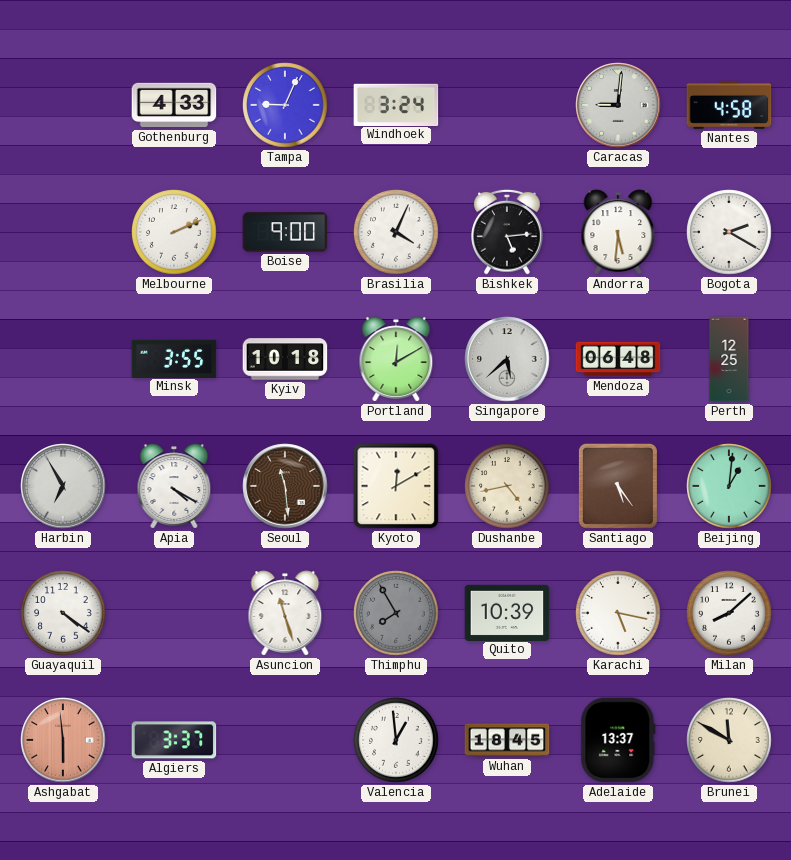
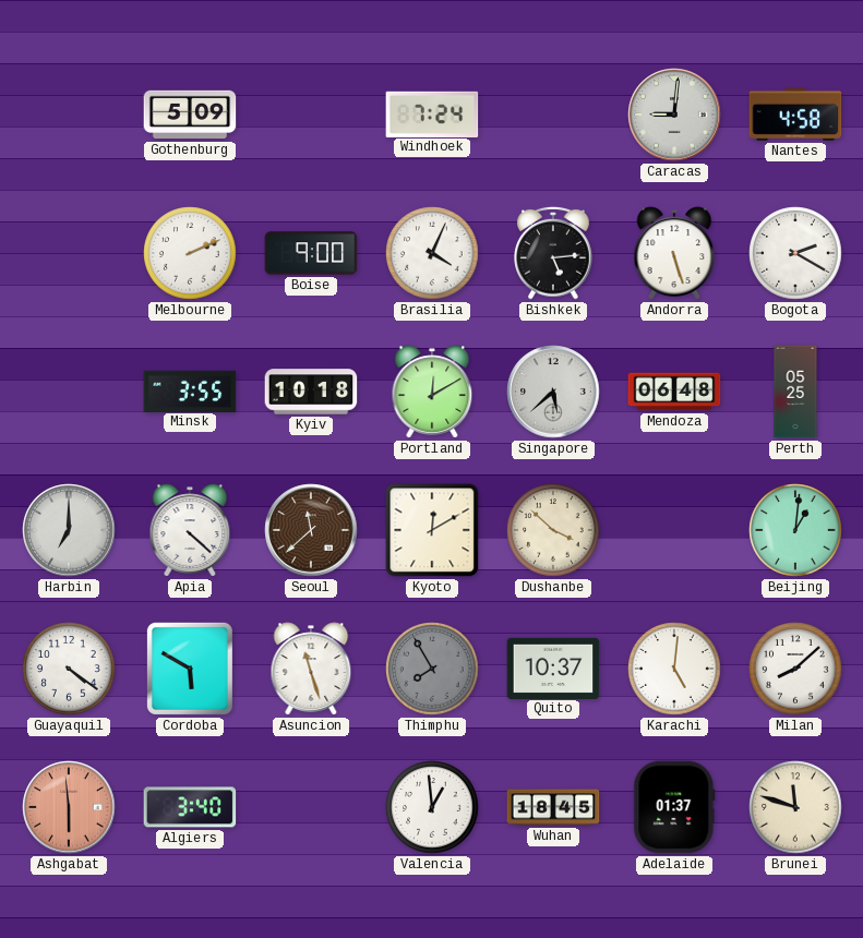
Gothenburg: 4:33 -> 5:09 (190, 115)
Tampa: 9:04 -> none (285, 105)
Windhoek: 3:24 -> 7:24 (432, 113)
Andorra: 5:31 -> 5:27 (674, 253)
Perth: 12:25 -> 05:25 (795, 392)
Harbin: 6:55 -> 7:00 (69, 530)
Apia: 4:20 -> 4:22 (190, 530)
Seoul: 11:29 -> 11:38 (311, 530)
Dushanbe: 4:43 -> 3:52 (553, 530)
Santiago: 5:24 -> none (618, 486)
Cordoba: none -> 5:50 (190, 669)
Quito: 10:39 -> 10:37 (553, 668)
Karachi: 5:17 -> 5:01 (674, 669)
Algiers: 3:37 -> 3:40 (190, 807)
Adelaide: 13:37 -> 01:37 (674, 807)
Brunei: 11:50 -> 11:48 (795, 807)
